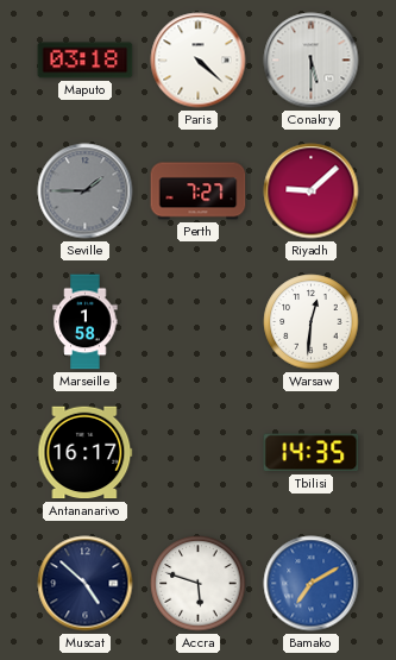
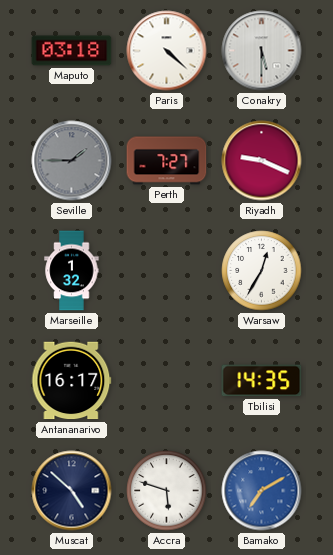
Riyadh: 9:08 -> 9:19 (262, 161)
Marseille: 1:58 -> 1:32 (72, 271)
Warsaw: 12:31 -> 12:35 (262, 271)
